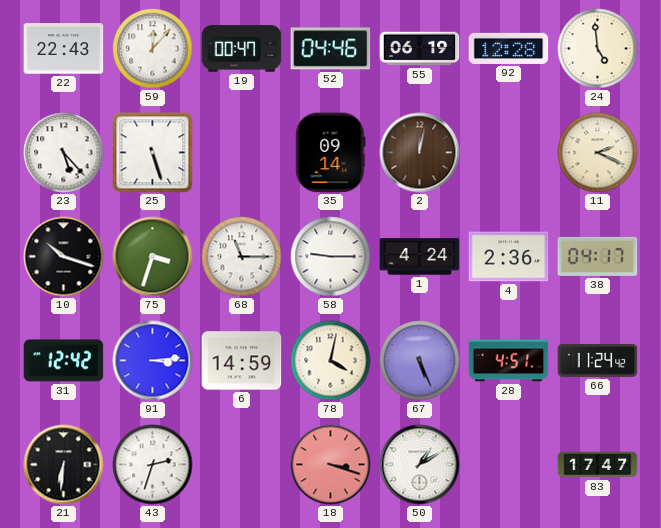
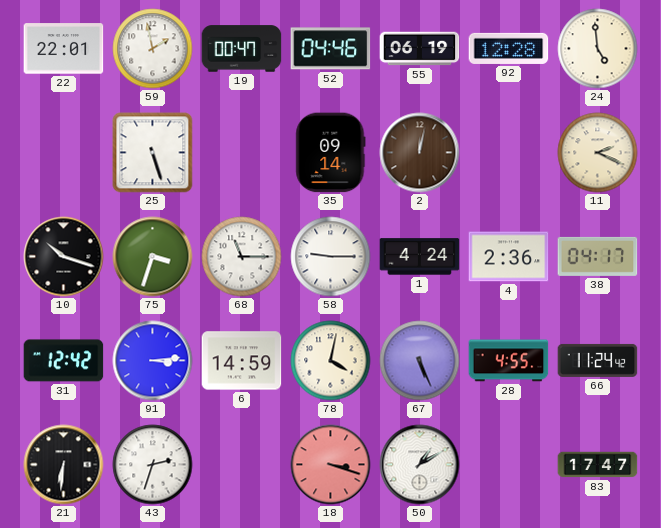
22: 22:43 -> 22:01 (64, 49)
59: 12:07 -> 1:58 (153, 49)
23: 5:23 -> none (64, 153)
28: 4:51 -> 4:55 (509, 361)
